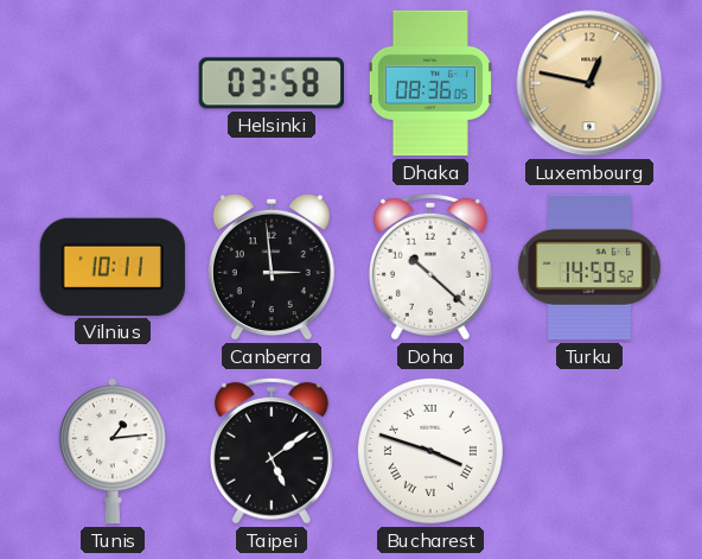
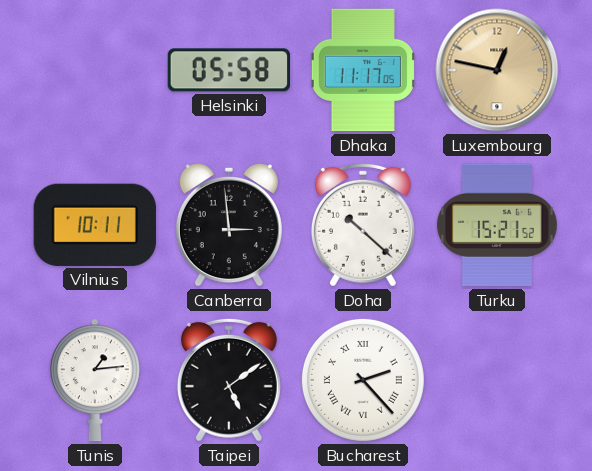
Helsinki: 03:58 -> 05:58 (228, 70)
Dhaka: 08:36 -> 11:17 (363, 70)
Turku: 14:59 -> 15:21 (497, 225)
Bucharest: 3:48 -> 2:23 (363, 380)
